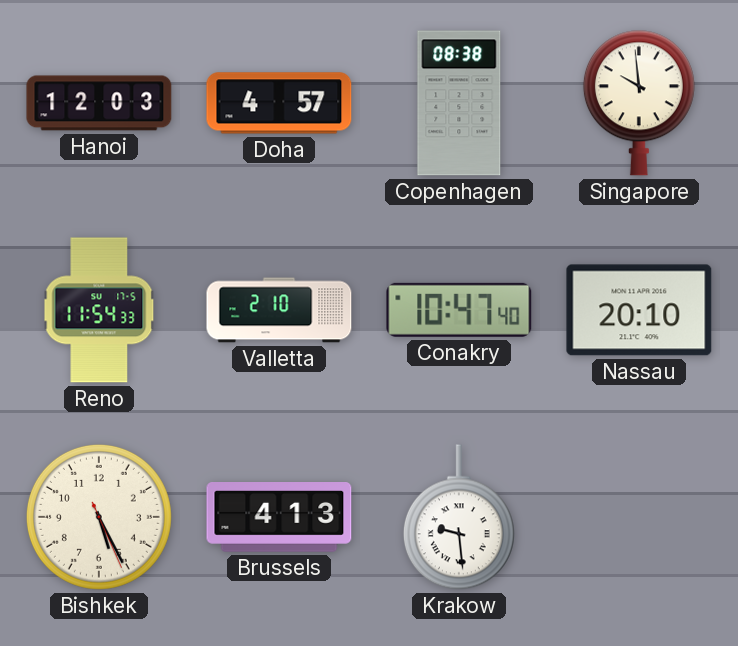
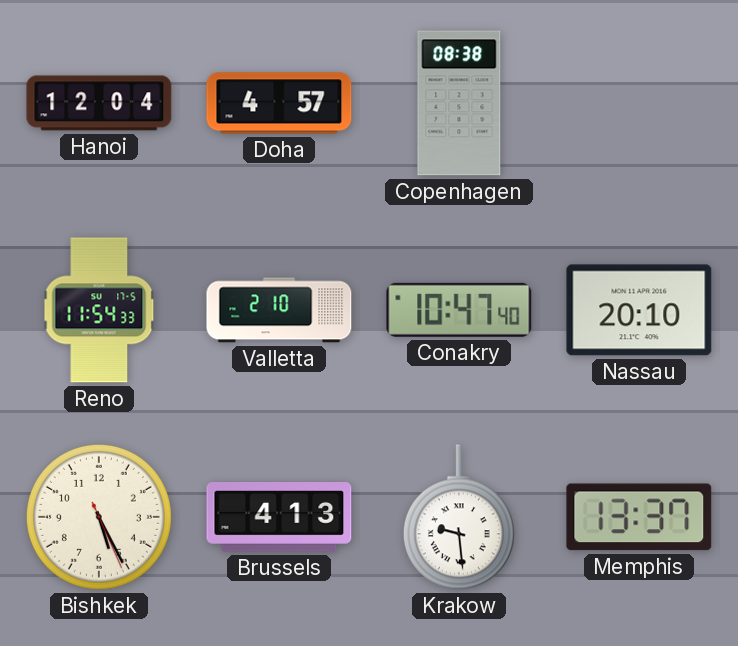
Hanoi: 12:03 -> 12:04 (99, 103)
Singapore: 9:59 -> none (639, 103)
Memphis: none -> 13:37 (639, 517)
